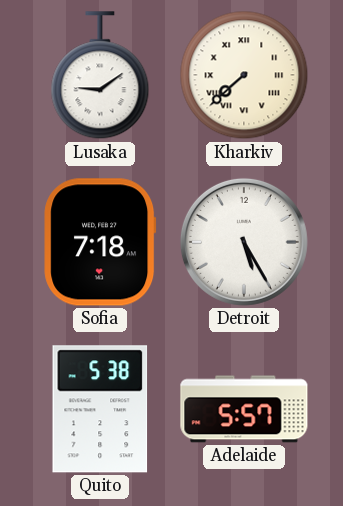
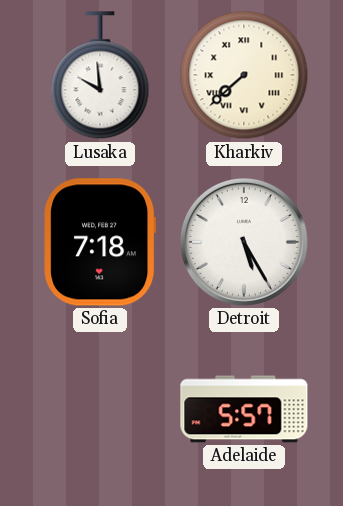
Lusaka: 9:09 -> 9:59 (100, 76)
Quito: 5:38 -> none (100, 409)
